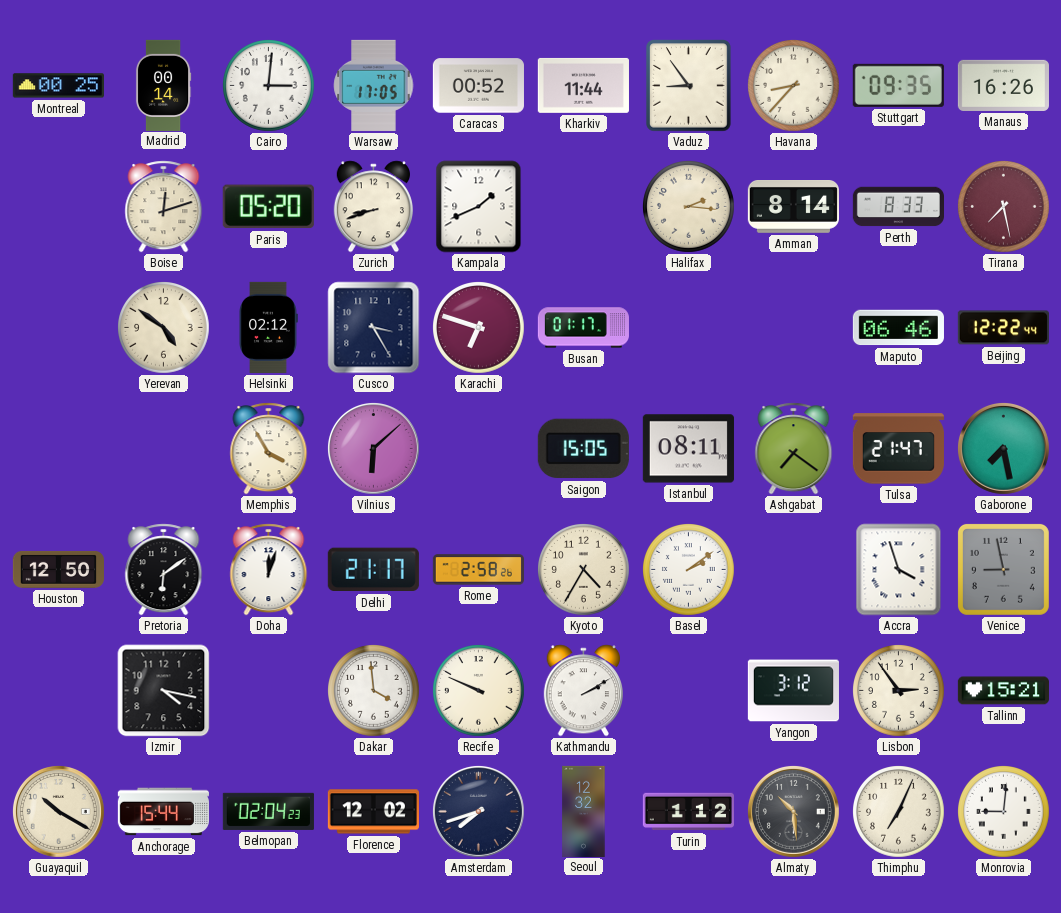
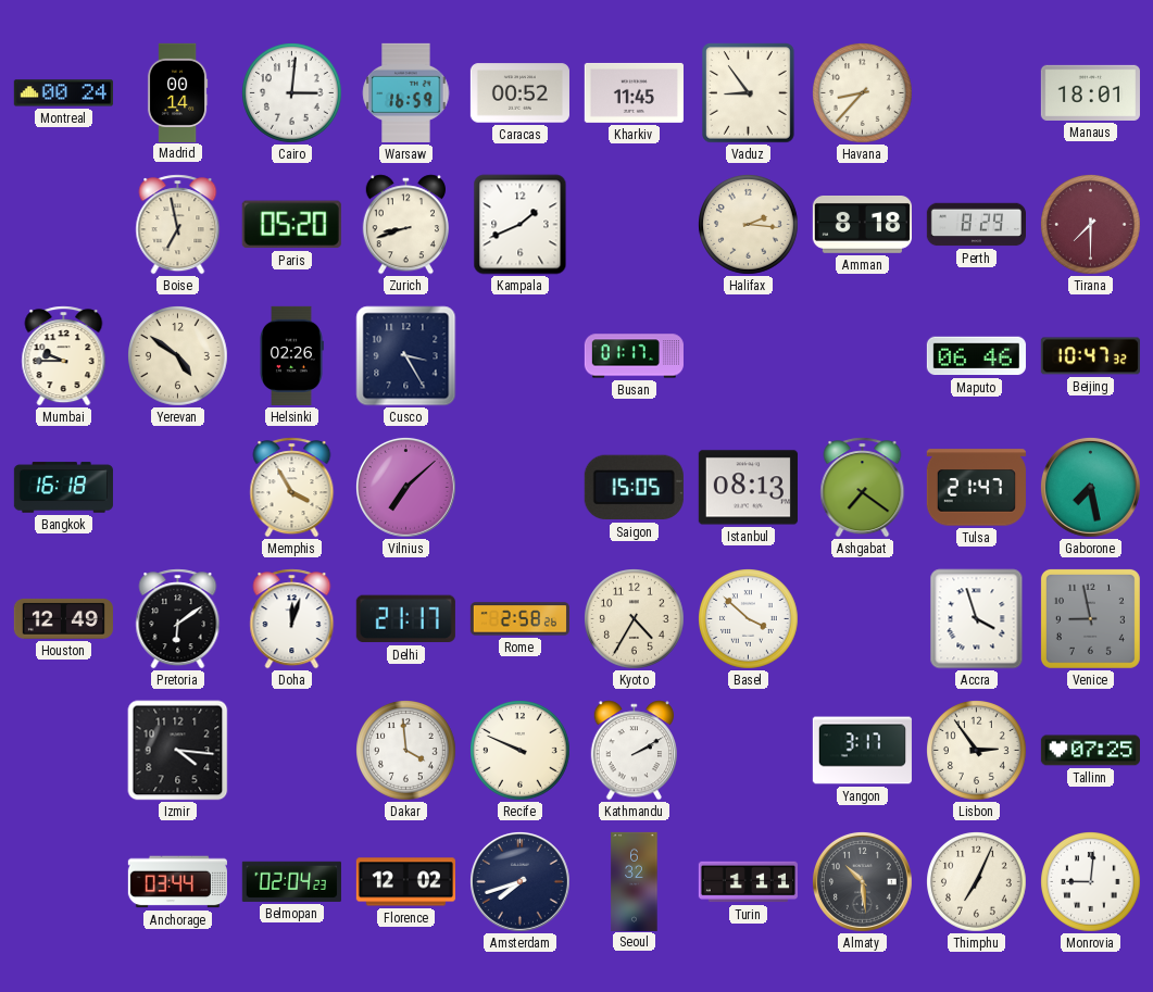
Montreal: 00:25 -> 00:24 (63, 93)
Warsaw: 17:05 -> 16:59 (406, 92)
Kharkiv: 11:44 -> 11:45 (634, 92)
Stuttgart: 09:35 -> none (898, 85)
Manaus: 16:26 -> 18:01 (1090, 92)
Boise: 12:12 -> 6:58 (178, 225)
Amman: 8:14 -> 8:18 (862, 225)
Perth: 8:33 -> 8:29 (976, 225)
Tirana: 7:28 -> 7:30 (1091, 225)
Mumbai: none -> 9:45 (64, 356)
Helsinki: 02:12 -> 02:26 (291, 355)
Karachi: 6:48 -> none (479, 328)
Beijing: 12:22 -> 10:47 (1090, 356)
Bangkok: none -> 16:18 (63, 488)
Vilnius: 6:08 -> 7:08 (405, 487)
Istanbul: 08:11 -> 08:13 (748, 488)
Houston: 12:50 -> 12:49 (63, 618)
Basel: 2:09 -> 3:52 (749, 619)
Izmir: 4:17 -> 4:16 (178, 751)
Yangon: 3:12 -> 3:17 (862, 751)
Tallinn: 15:21 -> 07:25 (1090, 751)
Guayaquil: 10:20 -> none (58, 811)
Anchorage: 15:44 -> 03:44 (177, 882)
Seoul: 12:32 -> 6:32 (635, 881)
Turin: 1:12 -> 1:11 (748, 882)
